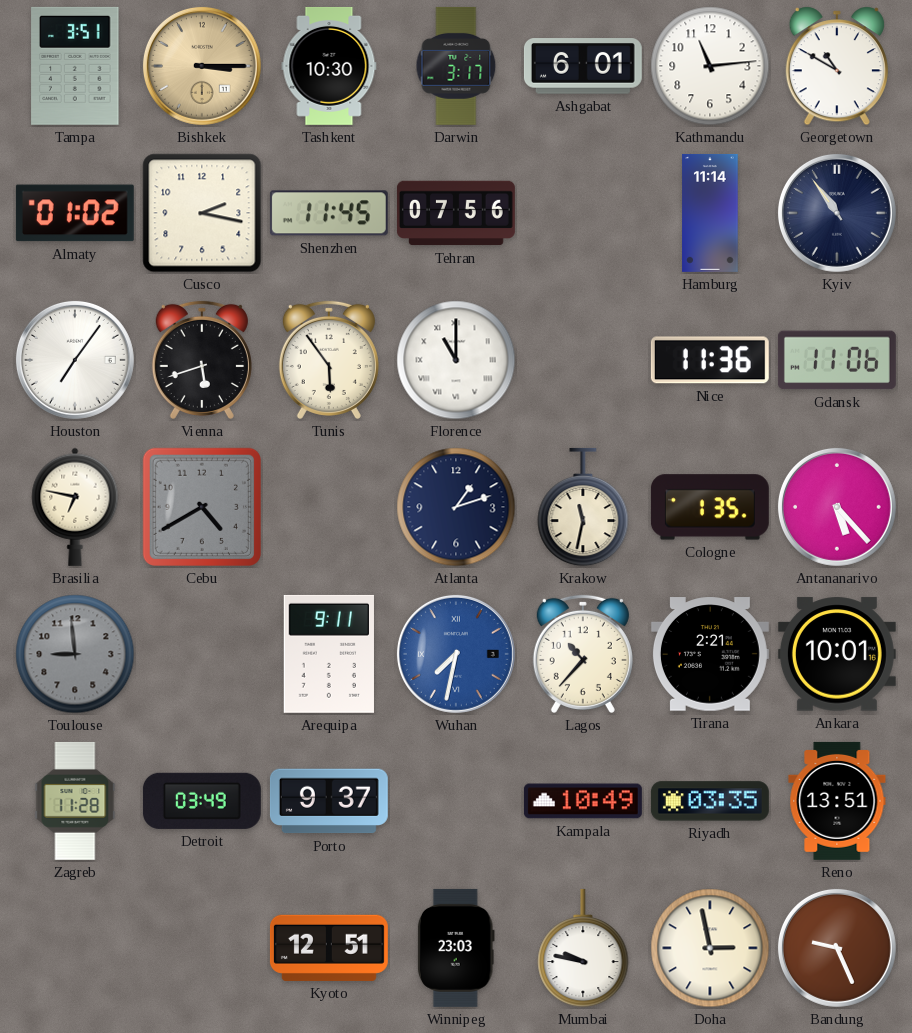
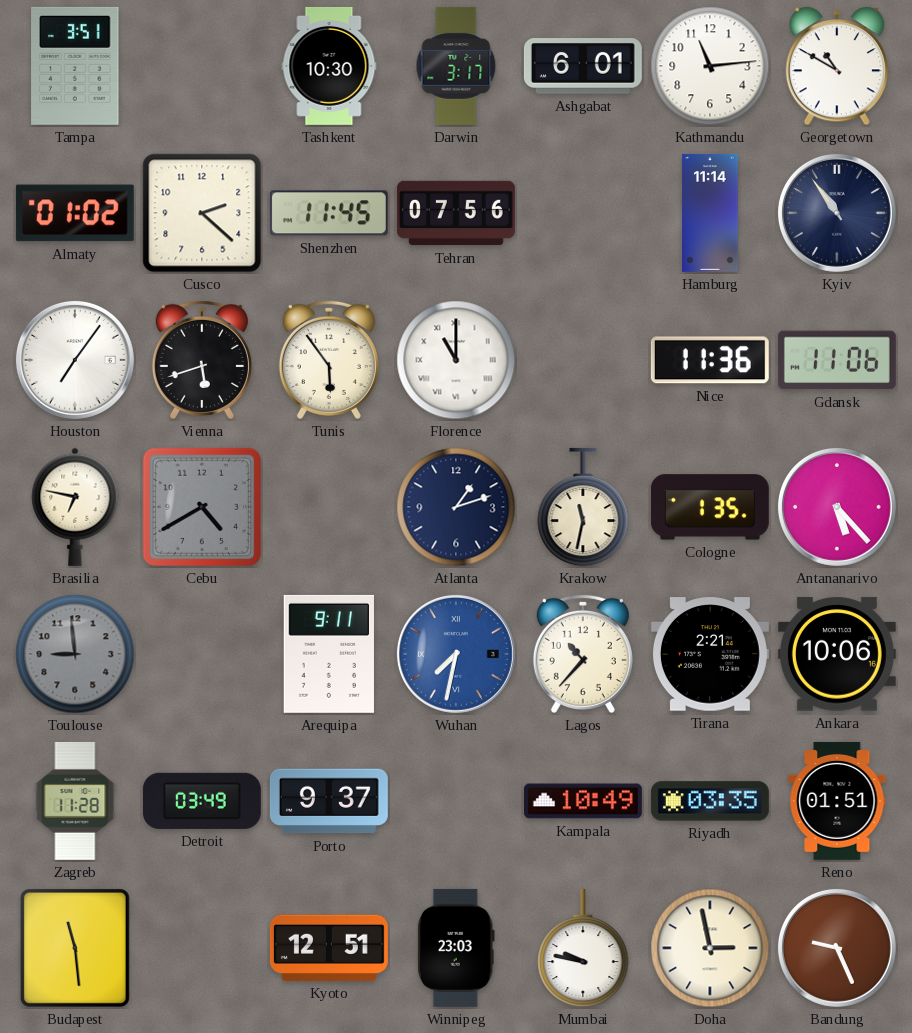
Bishkek: 3:15 -> none (202, 66)
Cusco: 2:17 -> 2:22 (202, 213)
Ankara: 10:01 -> 10:06 (837, 654)
Reno: 13:51 -> 01:51 (837, 801)
Budapest: none -> 11:29 (75, 948)
